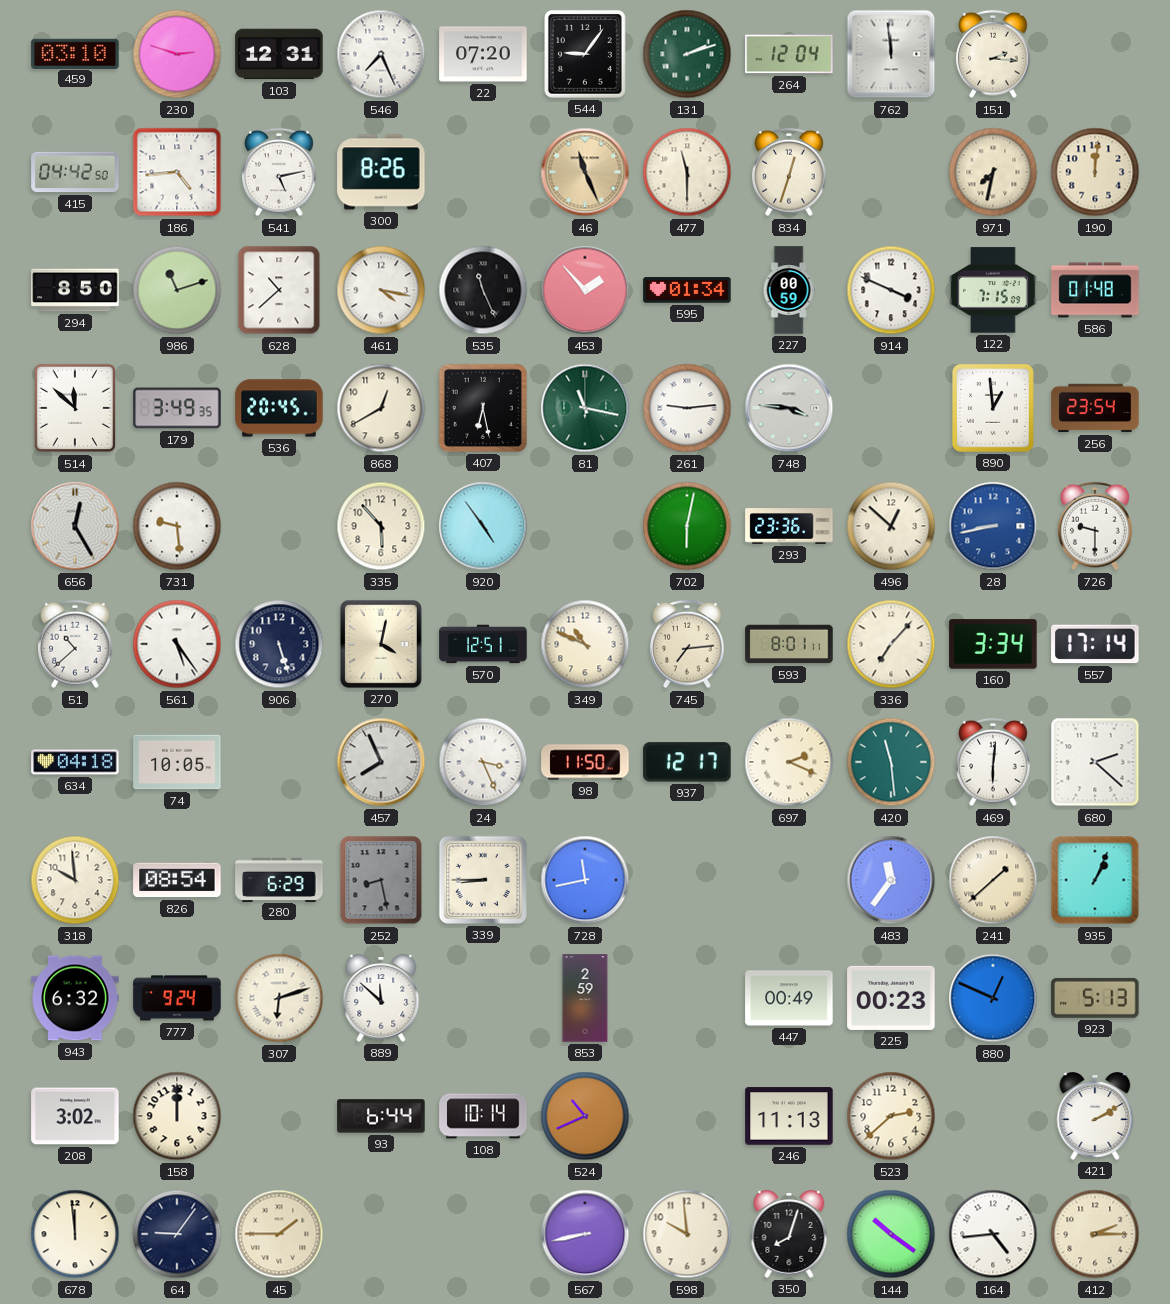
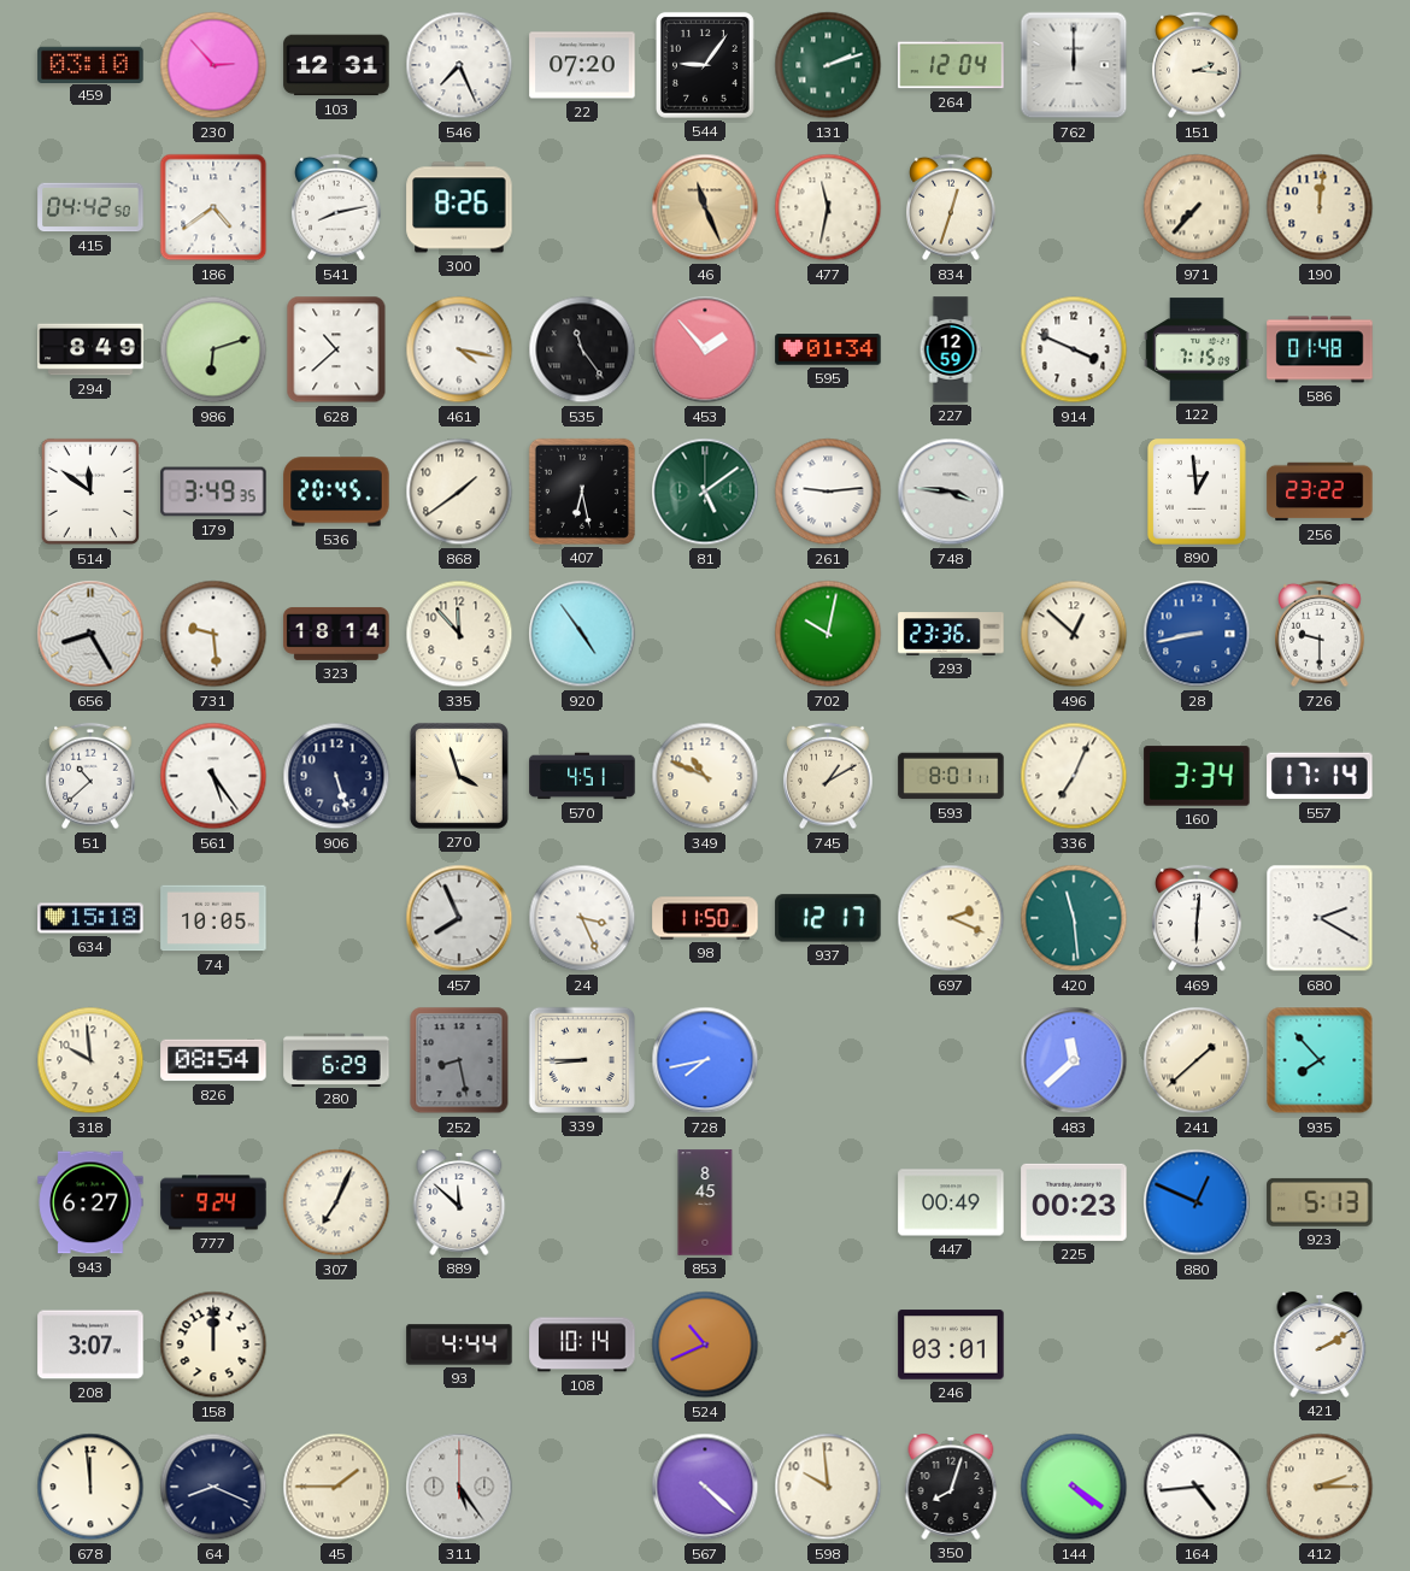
230: 2:48 -> 2:53 (213, 65)
762: 11:59 -> 12:00 (1074, 65)
186: 4:44 -> 4:39 (213, 207)
541: 5:13 -> 8:13 (336, 207)
477: 11:30 -> 11:32 (828, 207)
971: 7:32 -> 7:37 (1197, 207)
294: 8:50 -> 8:49 (90, 349)
986: 11:12 -> 6:12 (213, 349)
535: 11:26 -> 11:24 (582, 349)
227: 00:59 -> 12:59 (951, 349)
514: 11:52 -> 11:51 (89, 492)
868: 12:40 -> 1:39 (459, 492)
81: 11:17 -> 5:09 (705, 492)
256: 23:54 -> 23:22 (1320, 492)
656: 12:25 -> 8:25 (90, 634)
323: none -> 18:14 (336, 634)
335: 5:53 -> 11:53 (459, 634)
702: 6:02 -> 10:02 (828, 634)
270: 4:02 -> 3:57 (459, 776)
570: 12:51 -> 4:51 (582, 776)
745: 7:14 -> 1:10 (828, 776)
336: 7:07 -> 7:04 (1074, 776)
634: 04:18 -> 15:18 (90, 918)
680: 2:22 -> 2:20 (1320, 918)
728: 11:43 -> 7:43 (705, 1060)
483: 11:36 -> 11:38 (1074, 1060)
935: 1:04 -> 7:53 (1320, 1060)
943: 6:32 -> 6:27 (90, 1202)
307: 6:12 -> 7:04 (336, 1202)
853: 2:59 -> 8:45 (705, 1202)
208: 3:02 -> 3:07 (90, 1345)
93: 6:44 -> 4:44 (459, 1345)
246: 11:13 -> 03:01 (951, 1345)
523: 2:38 -> none (891, 1116)
64: 9:06 -> 8:19 (213, 1487)
311: none -> 5:24 (459, 1487)
567: 8:43 -> 4:22 (705, 1487)
144: 10:21 -> 4:21 (1074, 1487)
